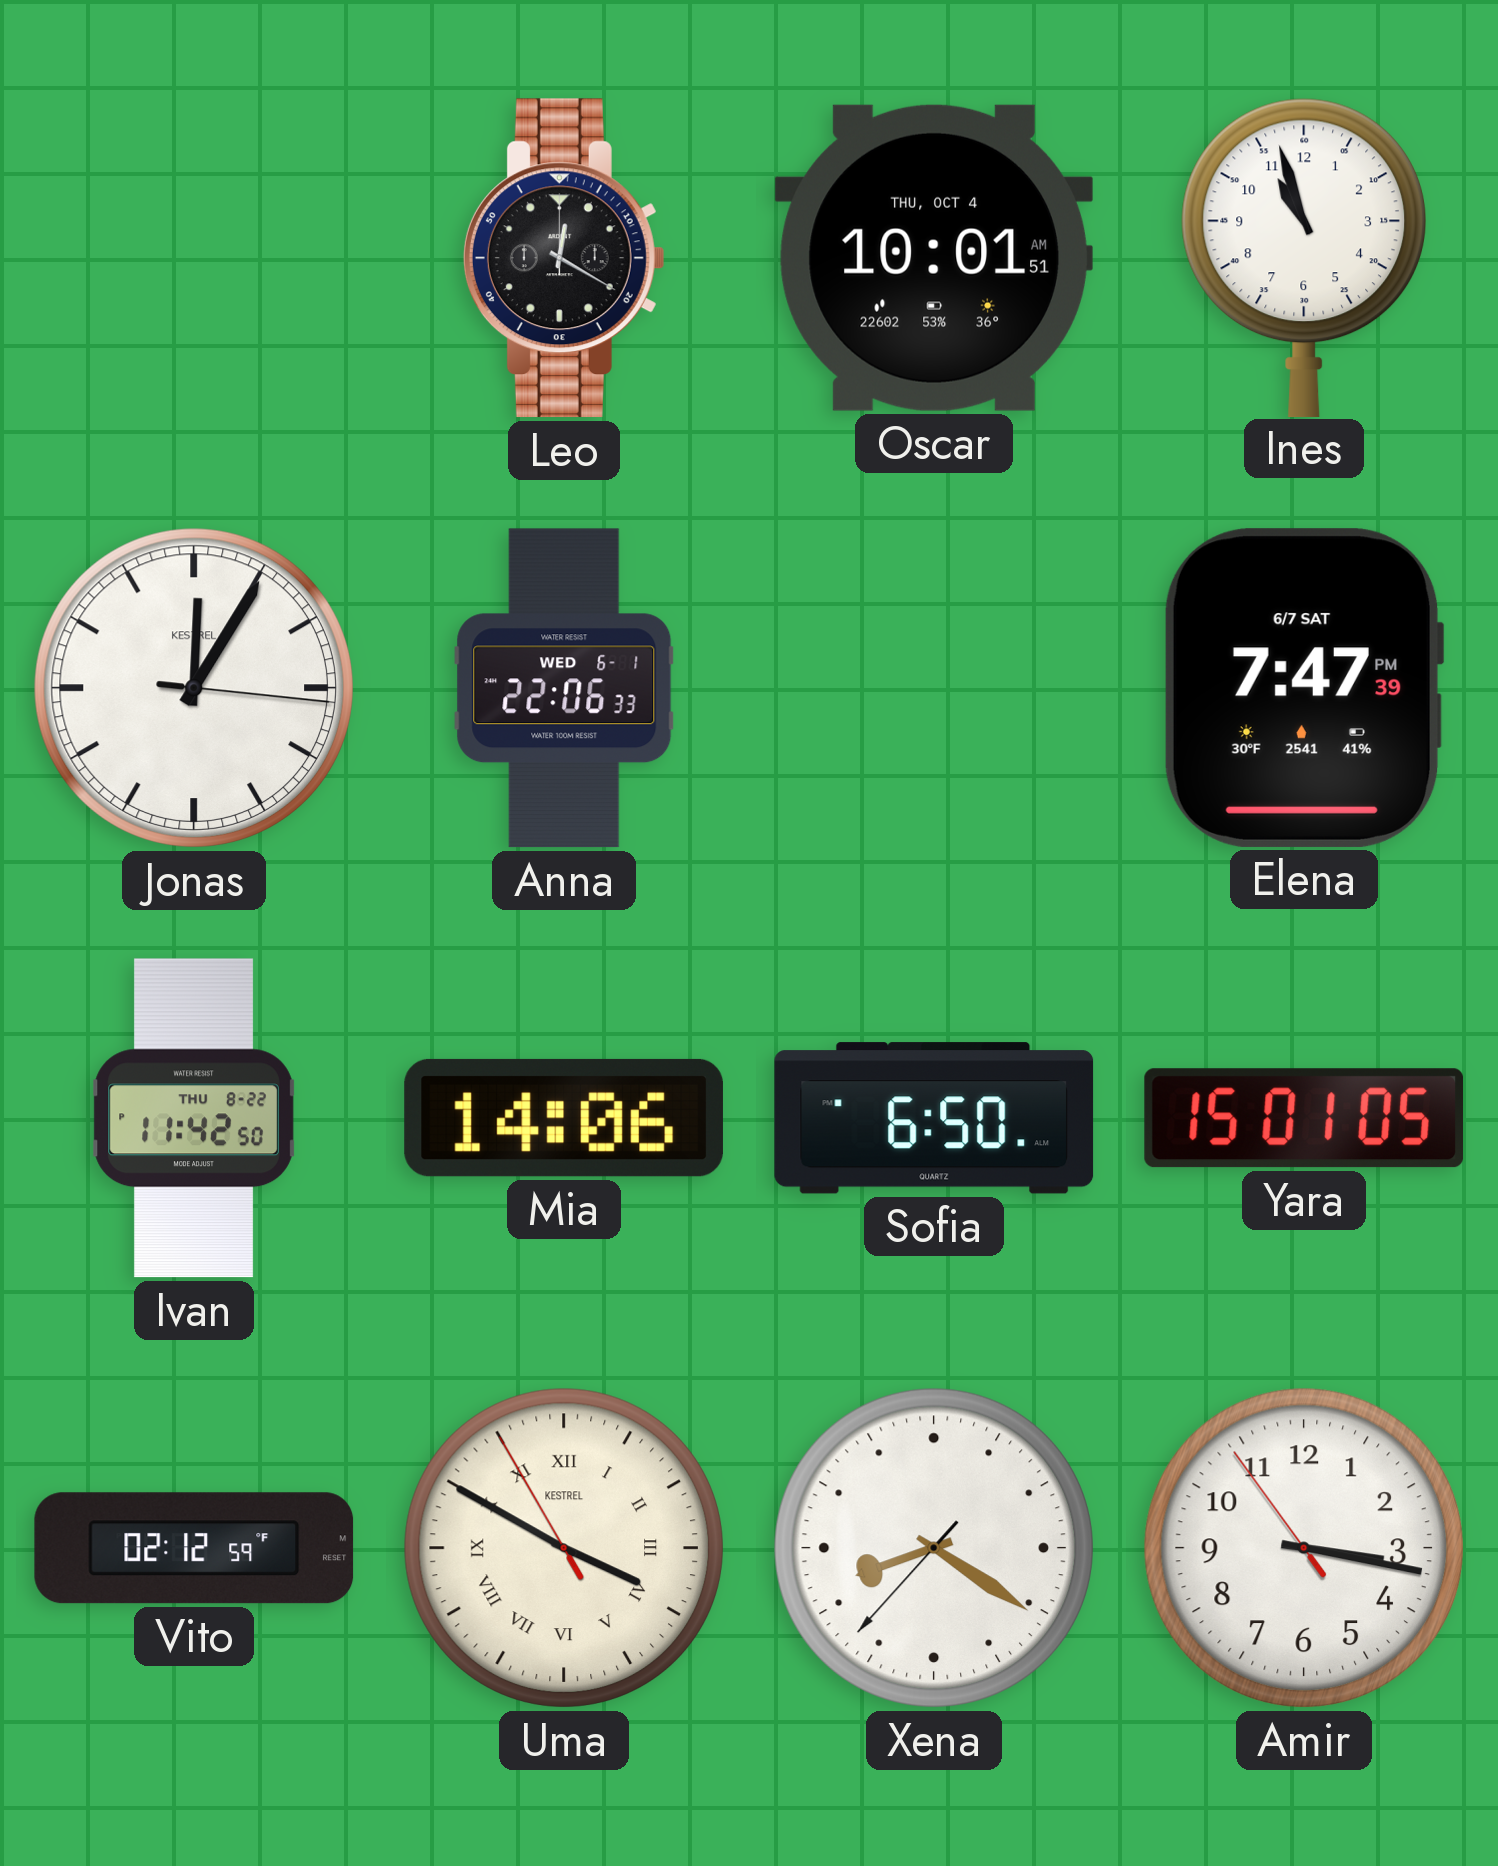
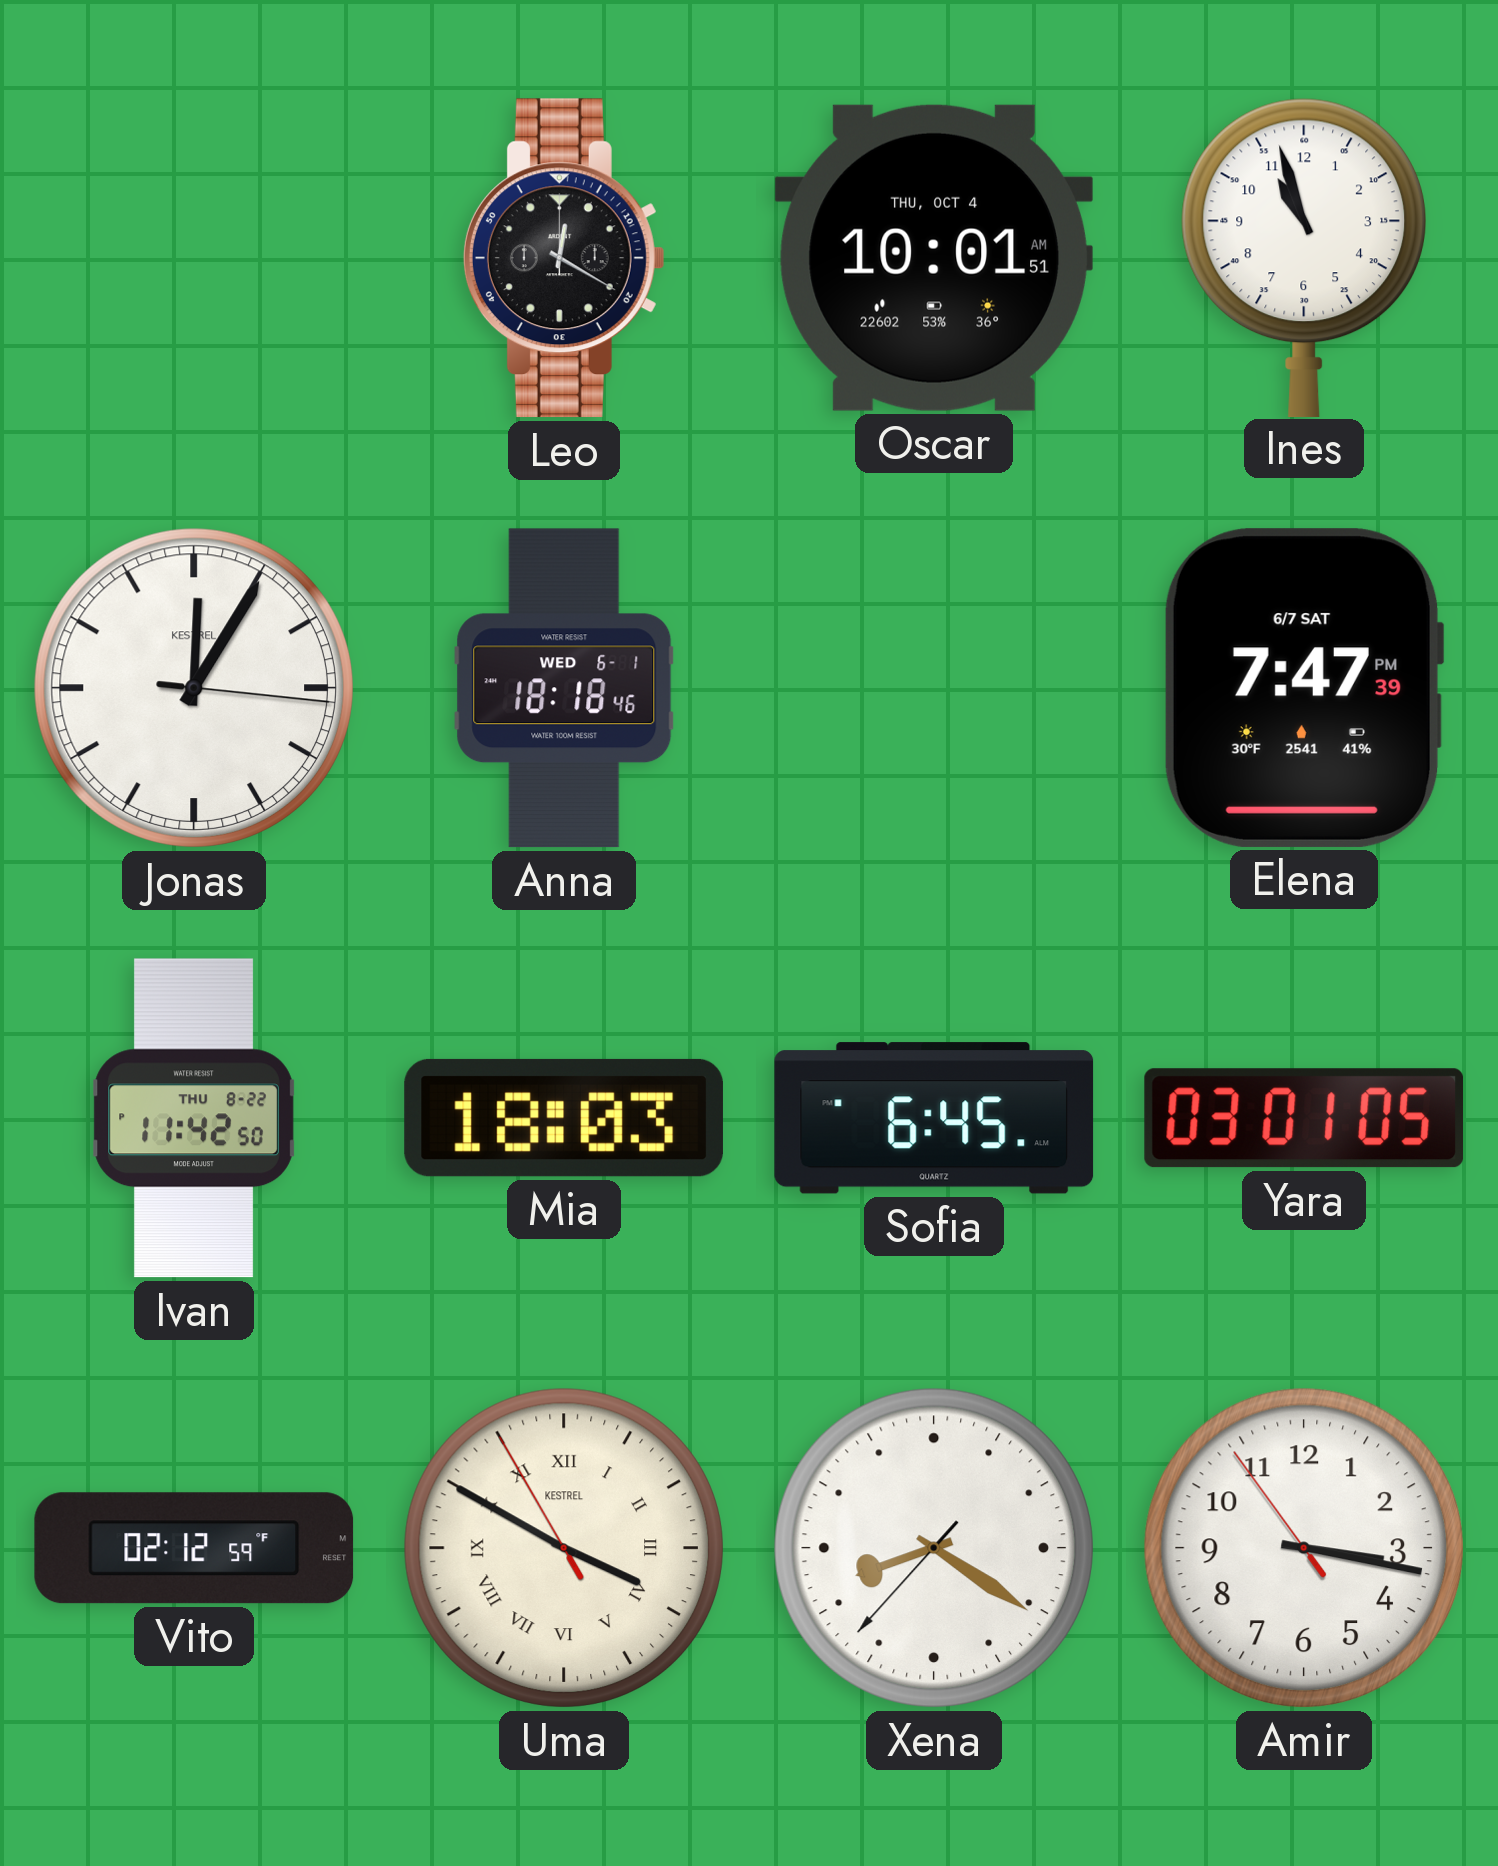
Anna: 22:06 -> 18:18 (564, 688)
Mia: 14:06 -> 18:03 (564, 1118)
Sofia: 6:50 -> 6:45 (934, 1118)
Yara: 15:01 -> 03:01 (1304, 1118)
